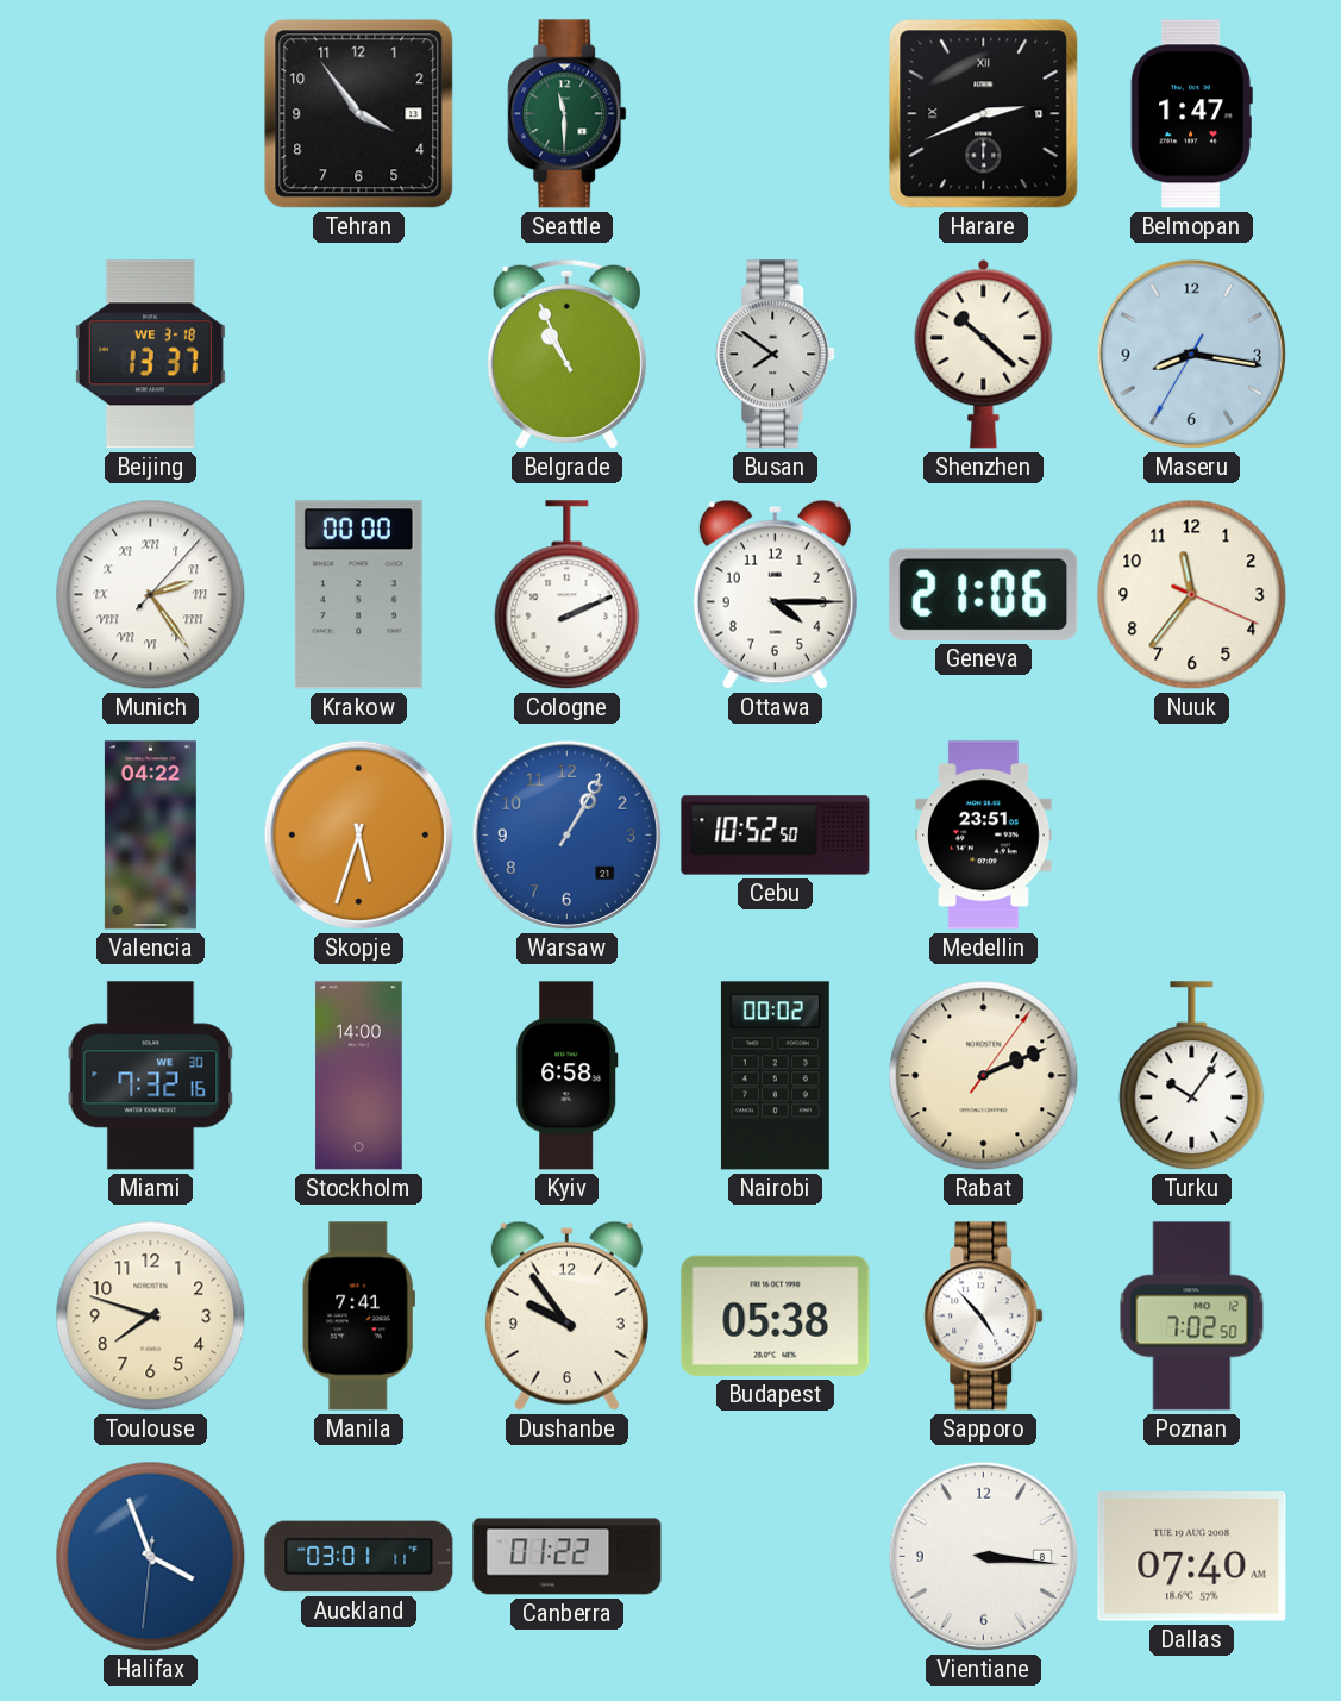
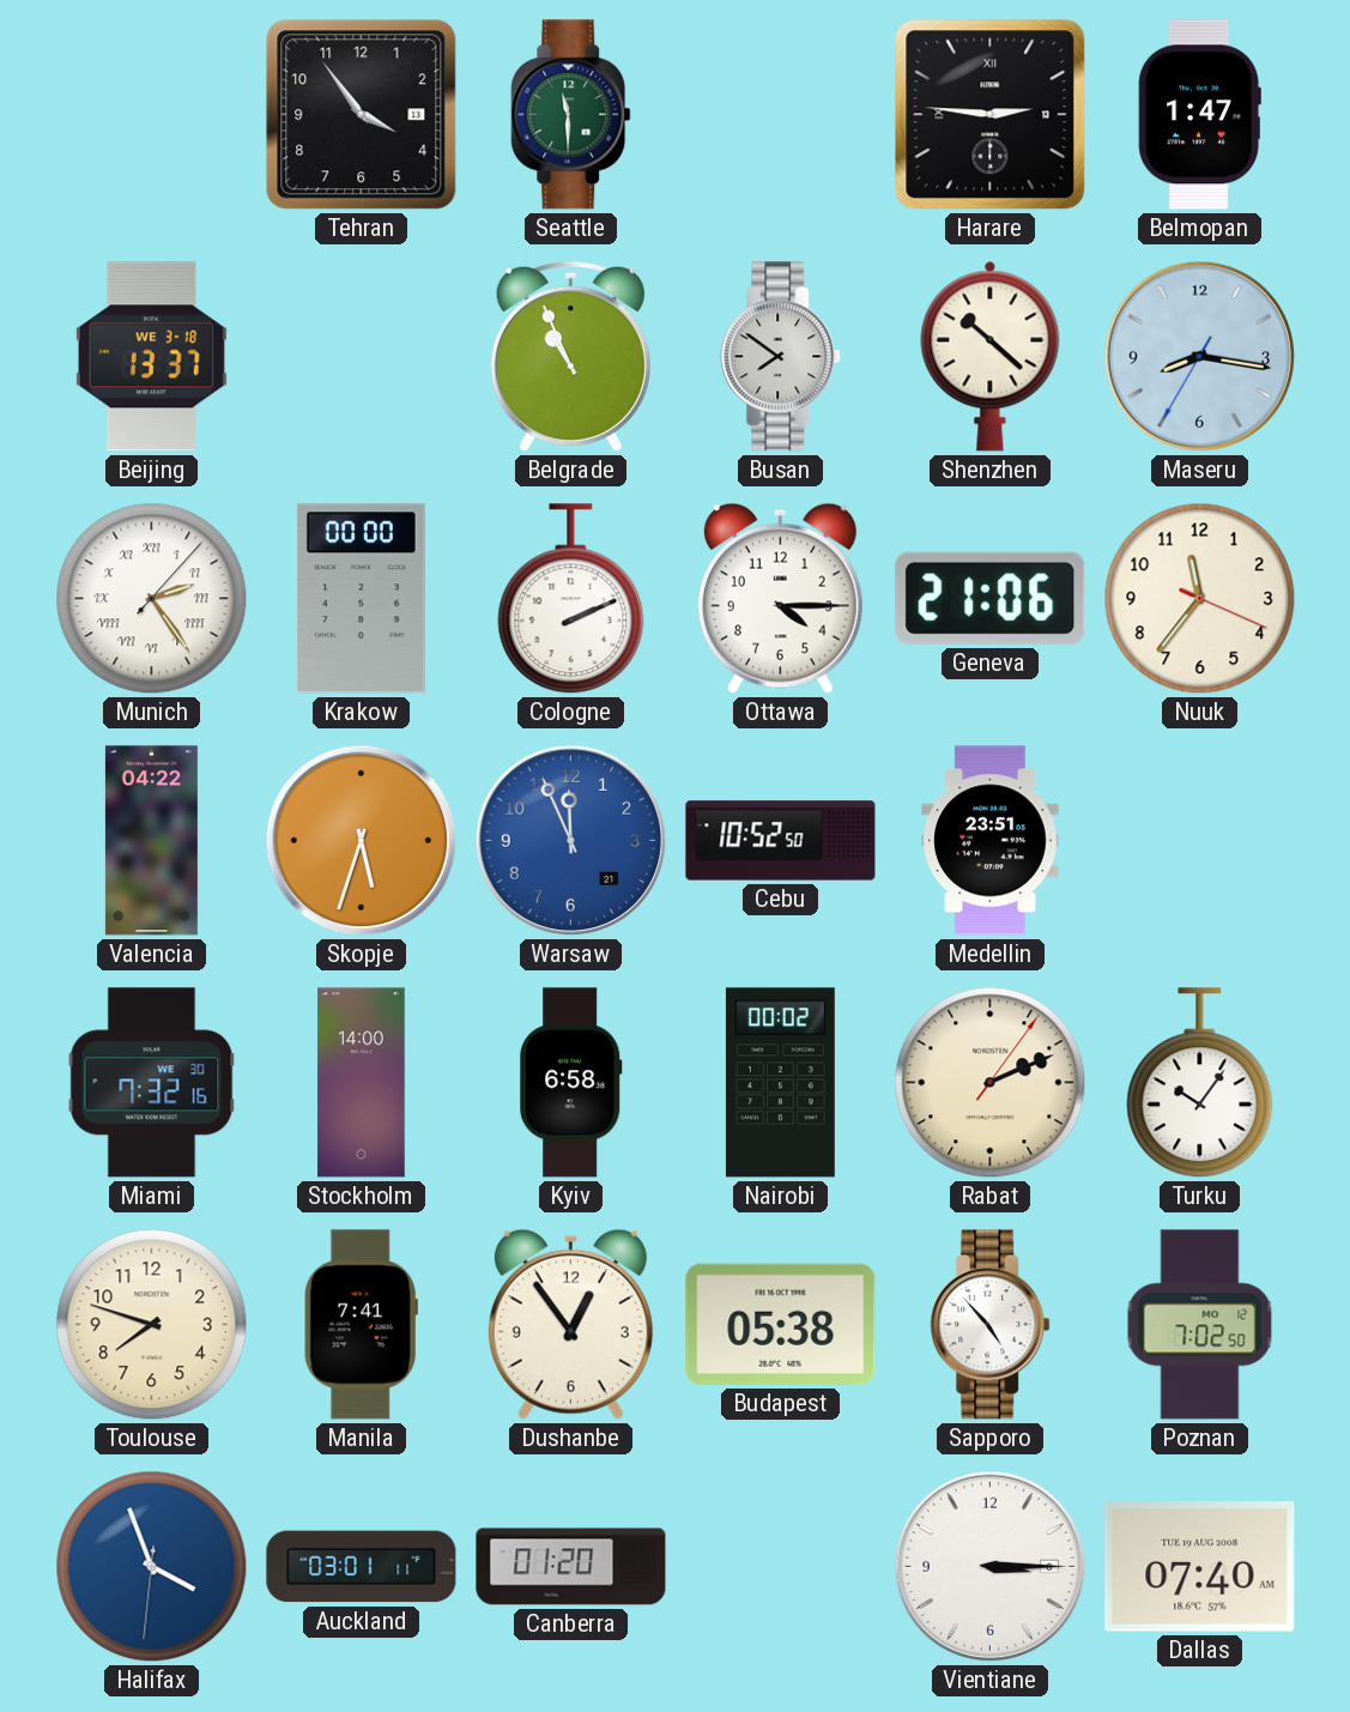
Harare: 2:41 -> 2:46 (991, 115)
Warsaw: 1:05 -> 11:56 (571, 841)
Dushanbe: 9:54 -> 12:54 (570, 1324)
Canberra: 01:22 -> 01:20 (571, 1567)
Vientiane: 3:16 -> 3:15 (991, 1567)
